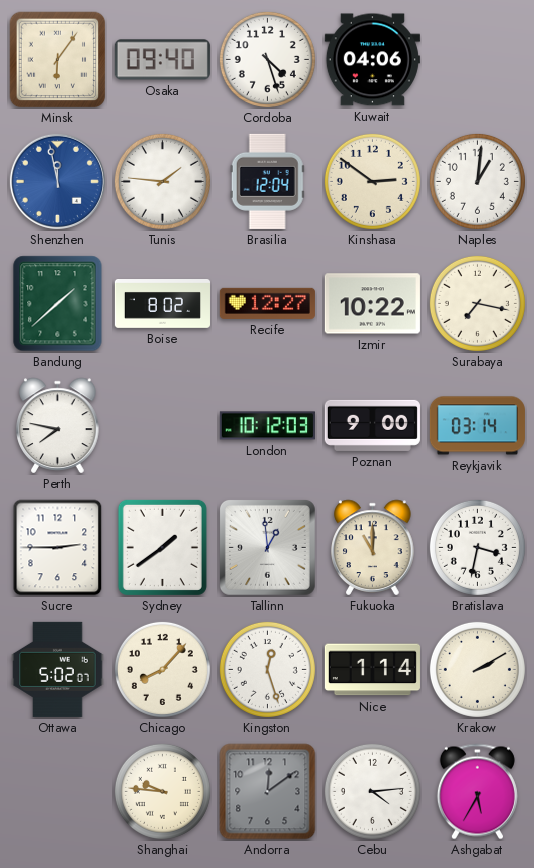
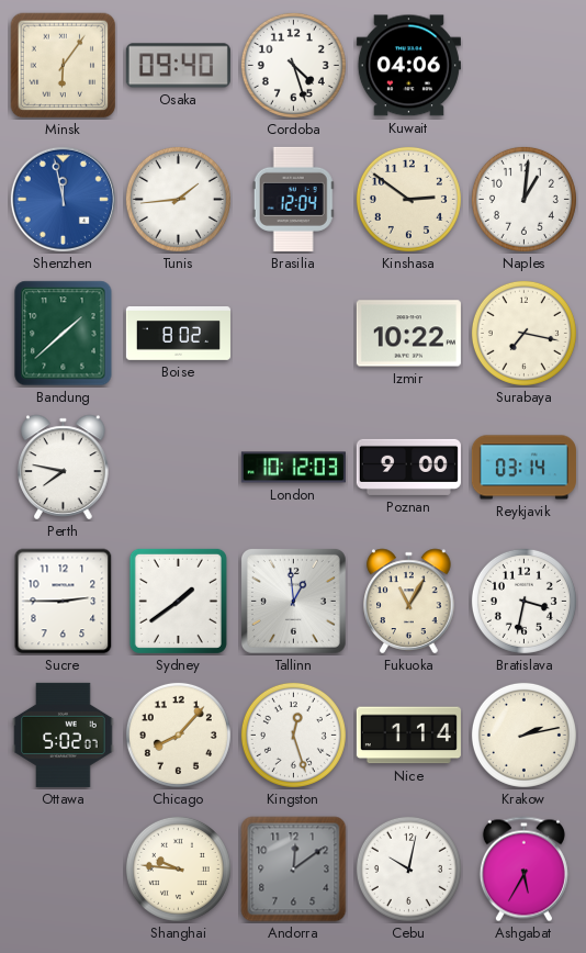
Tunis: 1:46 -> 1:44 (178, 199)
Recife: 12:27 -> none (267, 303)
Fukuoka: 11:00 -> 11:05 (409, 602)
Krakow: 2:10 -> 2:13 (523, 735)
Cebu: 4:14 -> 10:02 (408, 868)
